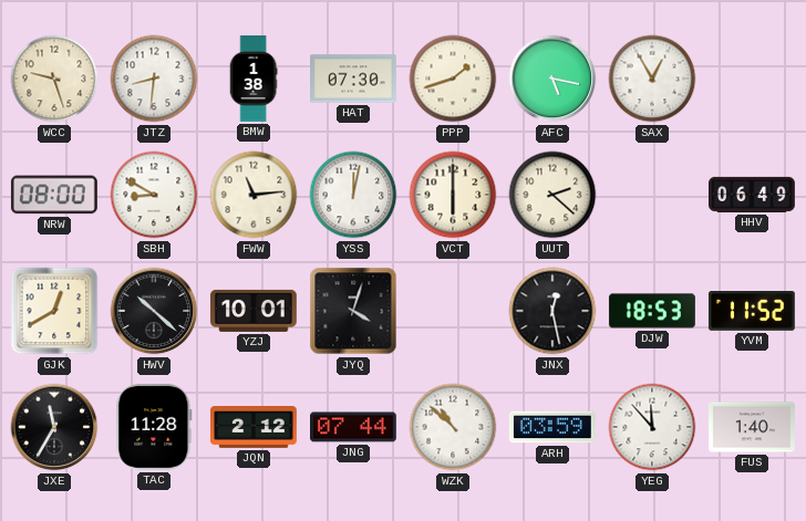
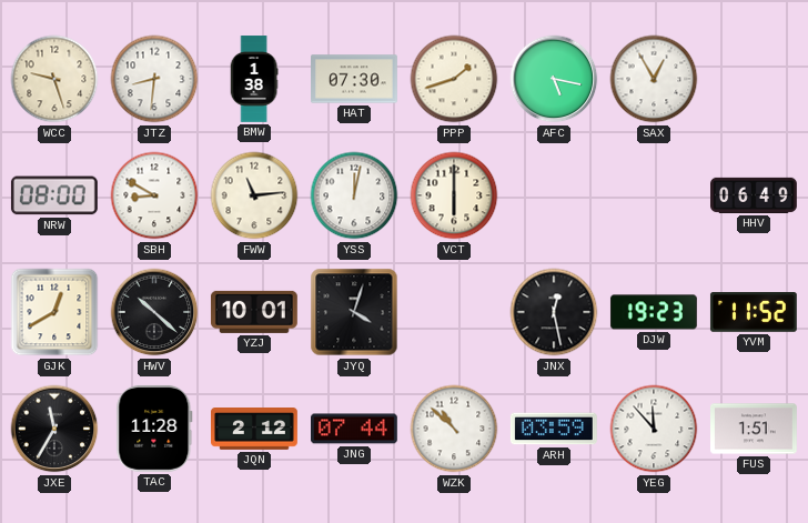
UUT: 2:22 -> none (552, 195)
DJW: 18:53 -> 19:23 (654, 312)
FUS: 1:40 -> 1:51 (755, 429)
